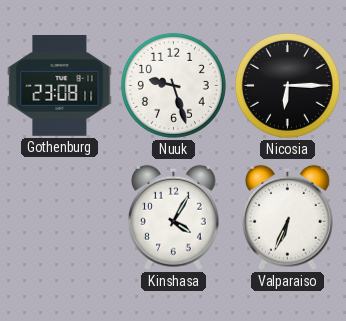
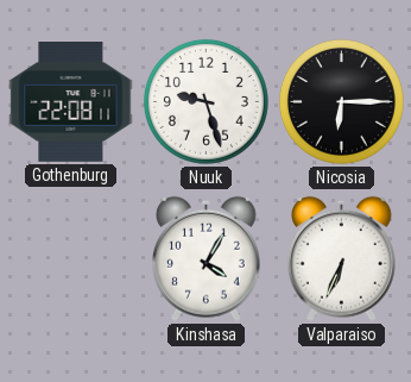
Gothenburg: 23:08 -> 22:08 (71, 102)
